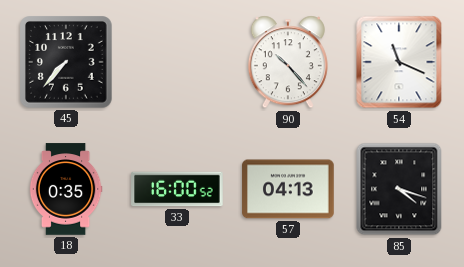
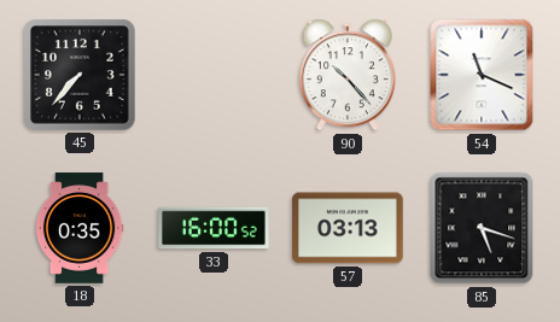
57: 04:13 -> 03:13 (348, 228)
85: 4:18 -> 5:18 (482, 228)
